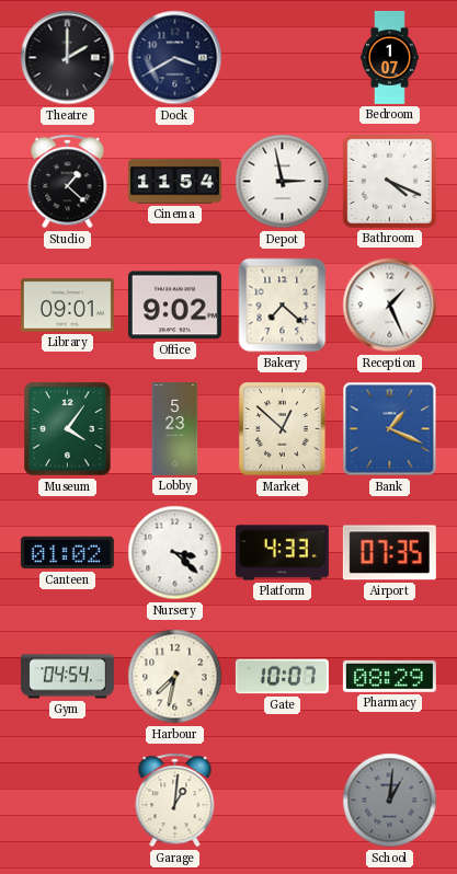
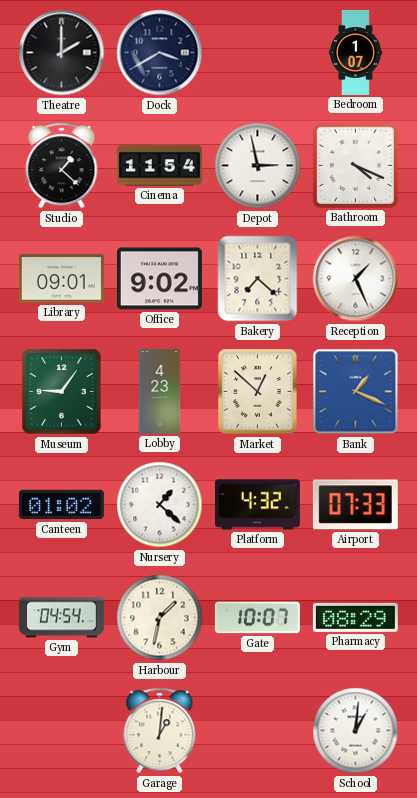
Museum: 4:06 -> 9:06 (62, 392)
Lobby: 5:23 -> 4:23 (160, 391)
Nursery: 3:22 -> 1:22 (160, 505)
Platform: 4:33 -> 4:32 (257, 505)
Airport: 07:35 -> 07:33 (355, 505)
Harbour: 7:32 -> 1:32 (160, 618)
School dial: grey -> white (356, 731)
